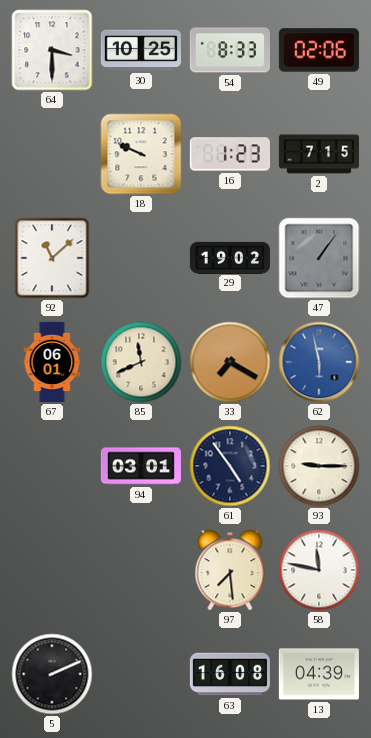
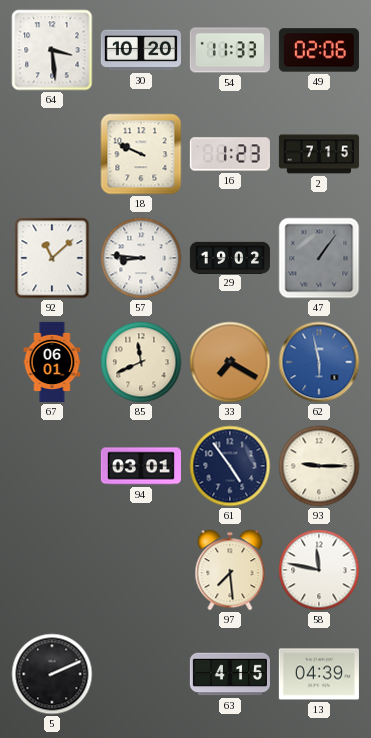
64: 3:30 -> 3:29 (52, 50)
30: 10:25 -> 10:20 (141, 50)
54: 8:33 -> 11:33 (230, 50)
57: none -> 8:46 (141, 258)
63: 16:08 -> 4:15 (230, 674)
